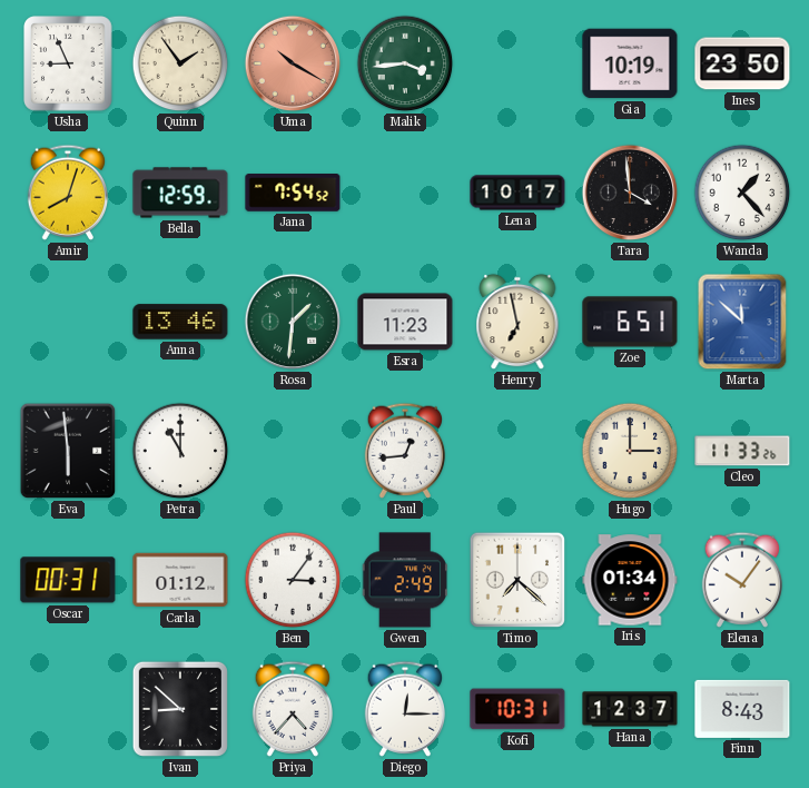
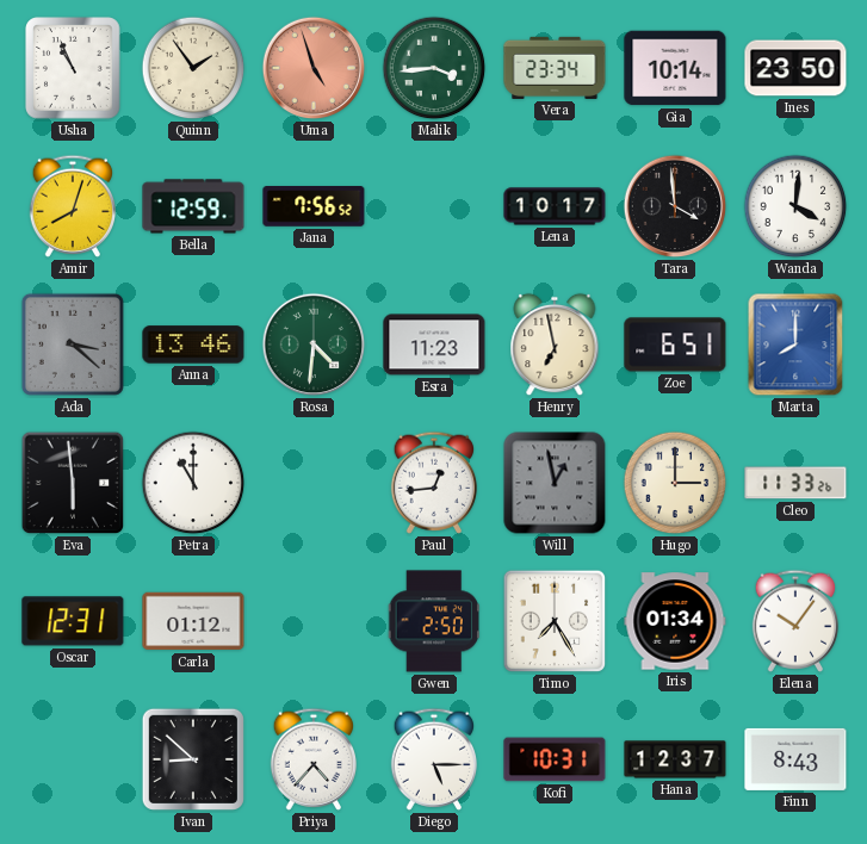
Usha: 8:56 -> 10:56 (73, 68)
Uma: 10:20 -> 4:57 (314, 68)
Vera: none -> 23:34 (555, 68)
Gia: 10:19 -> 10:14 (675, 68)
Jana: 7:54 -> 7:56 (314, 207)
Wanda: 1:23 -> 4:01 (795, 206)
Ada: none -> 3:22 (73, 345)
Rosa: 1:31 -> 4:31 (314, 345)
Marta: 11:52 -> 8:00 (795, 345)
Will: none -> 12:58 (555, 483)
Oscar: 00:31 -> 12:31 (73, 621)
Ben: 3:06 -> none (293, 580)
Gwen: 2:49 -> 2:50 (434, 621)
Timo: 7:22 -> 7:25 (555, 621)
Diego: 12:15 -> 5:15 (433, 759)
